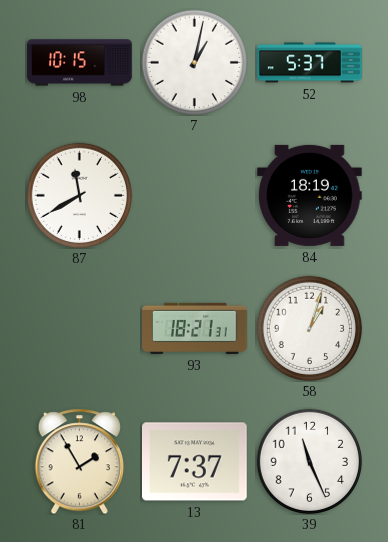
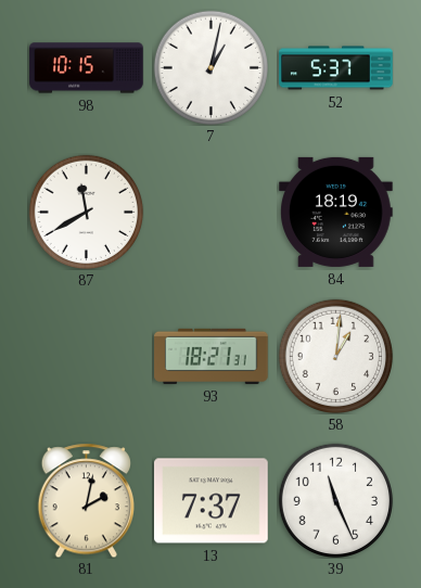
58: 1:03 -> 1:01 (335, 356)
81: 1:55 -> 2:02 (86, 500)
